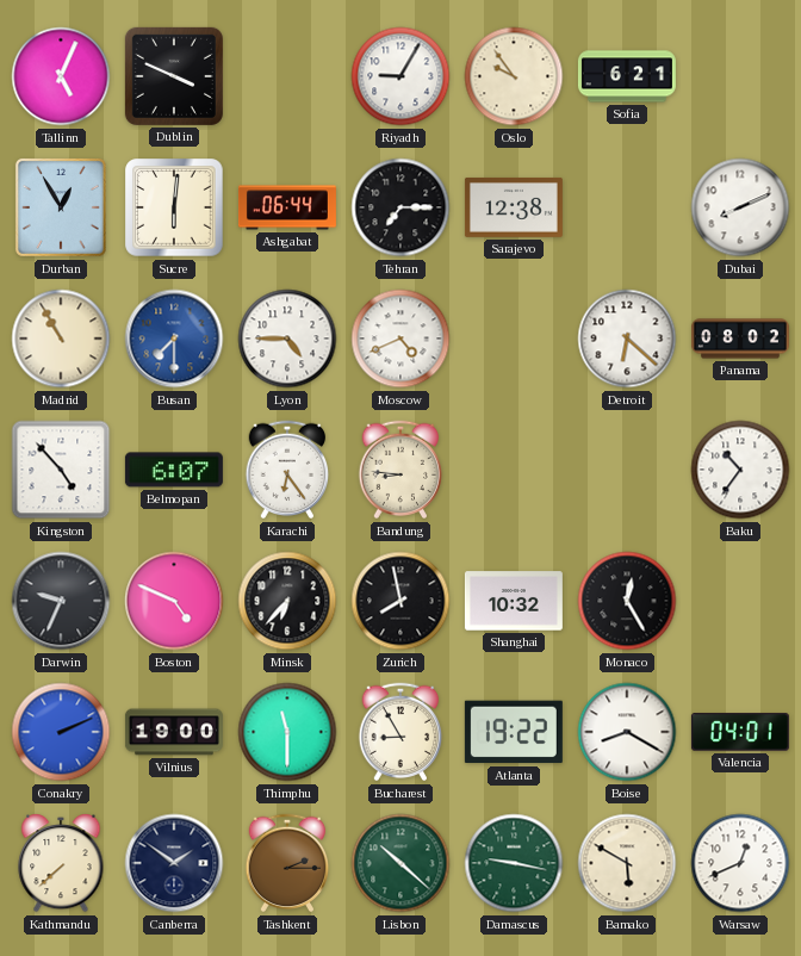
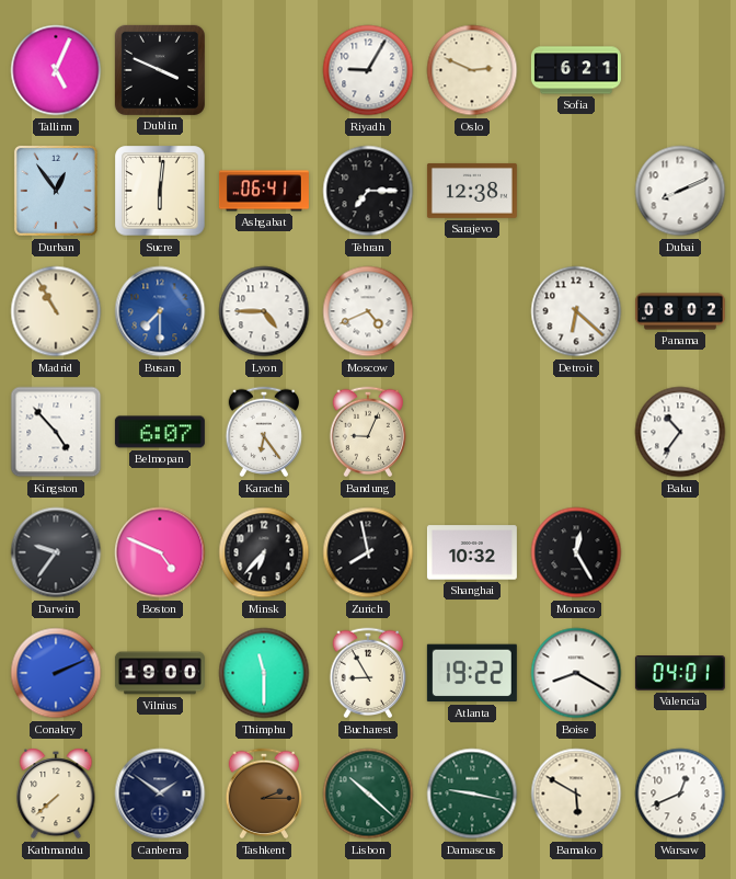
Oslo: 9:54 -> 2:49 (472, 70)
Durban: 12:55 -> 12:54 (56, 191)
Ashgabat: 06:44 -> 06:41 (264, 191)
Bandung: 8:46 -> 9:04 (368, 432)
Darwin: 9:34 -> 9:36 (56, 552)
